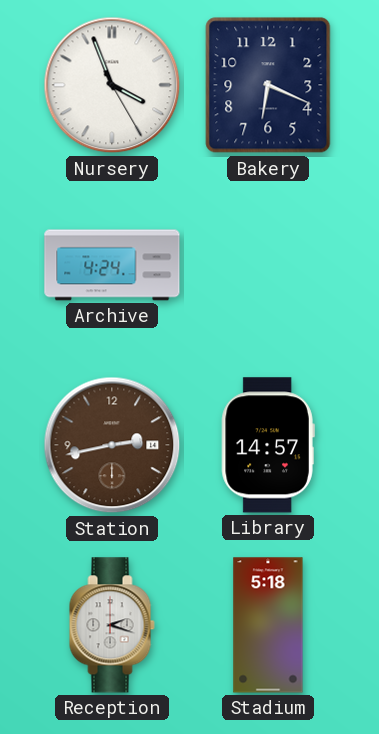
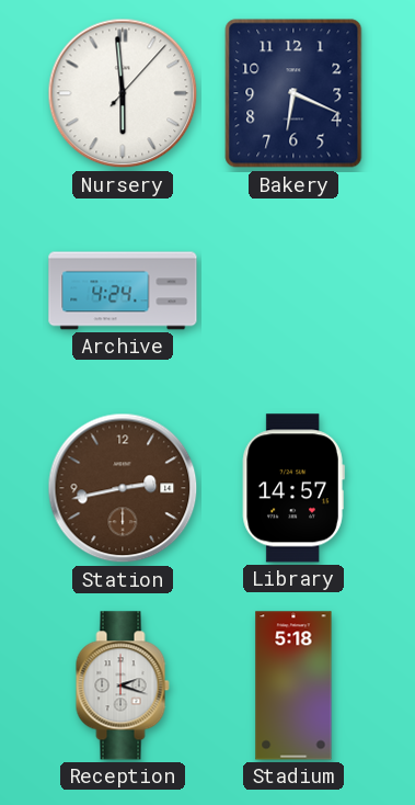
Nursery: 3:56 -> 5:59 (123, 93)
